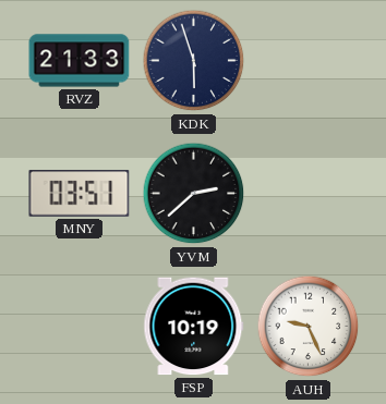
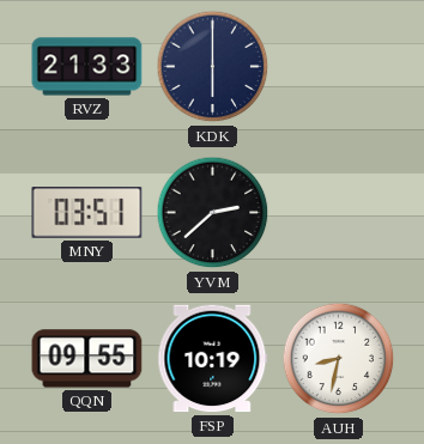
KDK: 5:57 -> 6:00 (213, 67)
QQN: none -> 09:55 (87, 359)
AUH: 9:26 -> 8:32 (339, 359)
